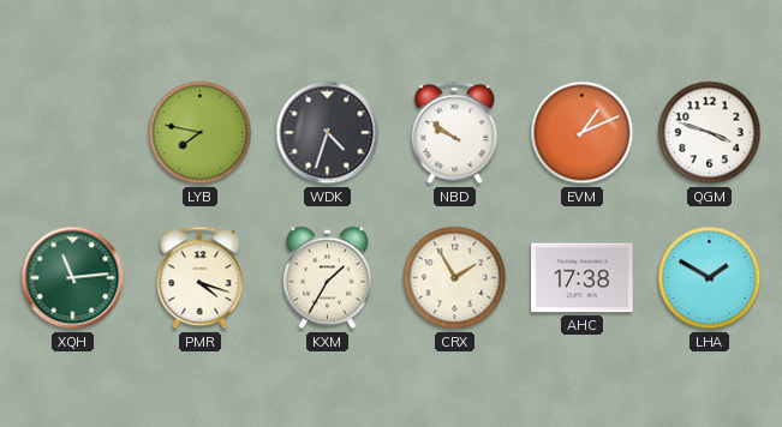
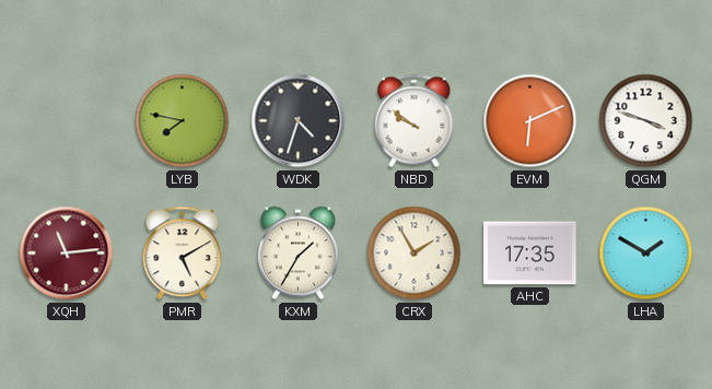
EVM: 1:11 -> 6:11 (530, 121)
XQH dial: green -> burgundy (67, 254)
PMR: 4:18 -> 5:10 (183, 254)
AHC: 17:38 -> 17:35 (530, 254)
